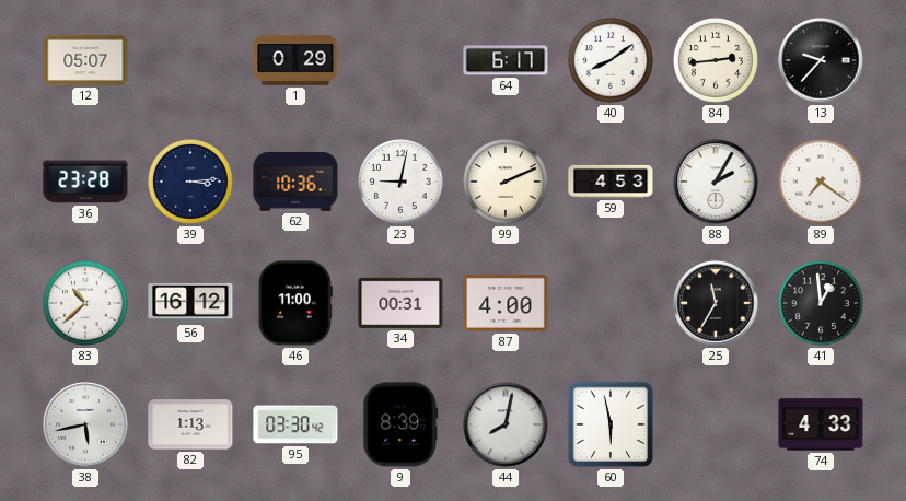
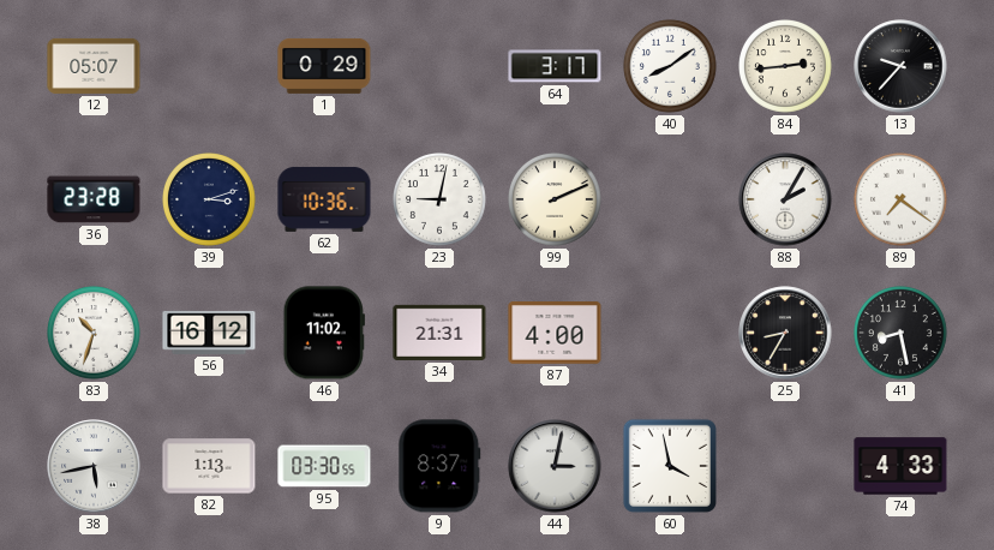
64: 6:17 -> 3:17 (555, 66)
39: 3:14 -> 3:12 (210, 201)
59: 4:53 -> none (611, 182)
83: 10:38 -> 10:33 (95, 334)
46: 11:00 -> 11:02 (324, 333)
34: 00:31 -> 21:31 (439, 333)
25: 11:35 -> 8:35 (785, 333)
41: 12:59 -> 8:28 (902, 334)
95: 03:30:42 -> 03:30:55 (324, 466)
9: 8:39 -> 8:37 (439, 466)
44: 8:02 -> 3:02 (555, 466)
60: 5:58 -> 3:58 (670, 466)
